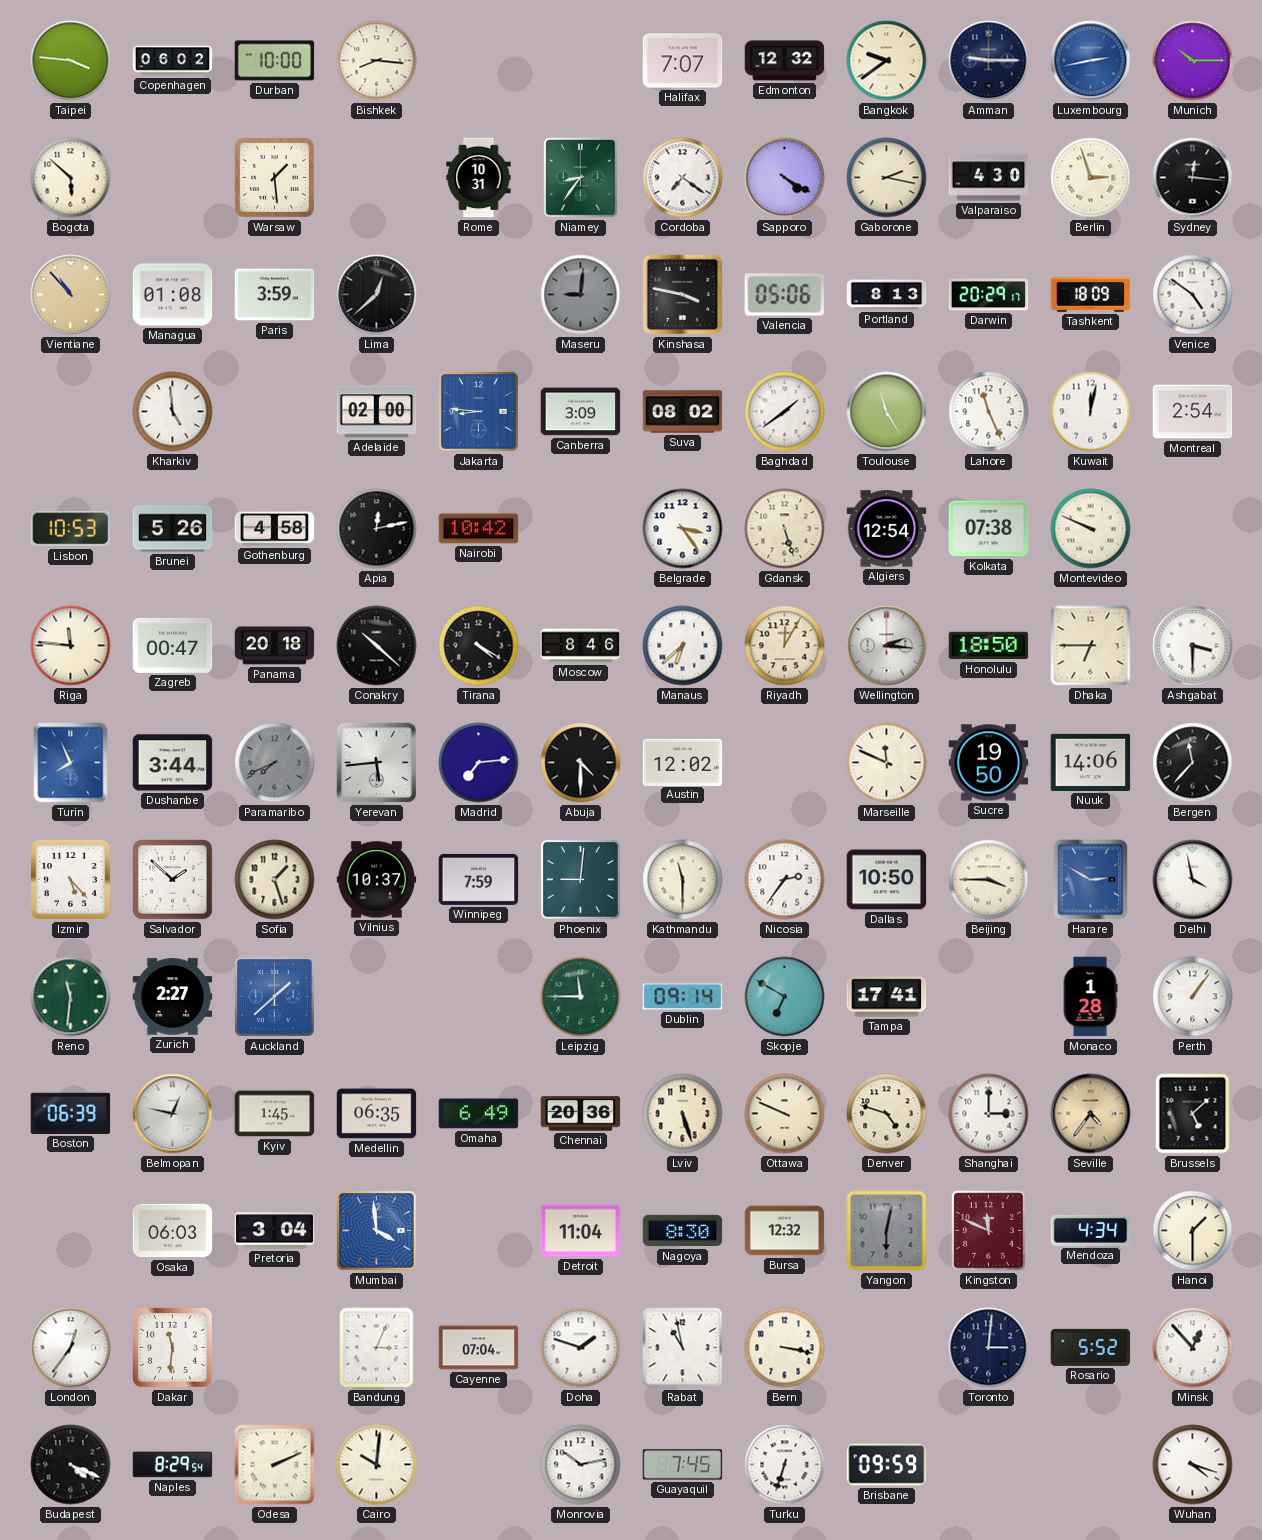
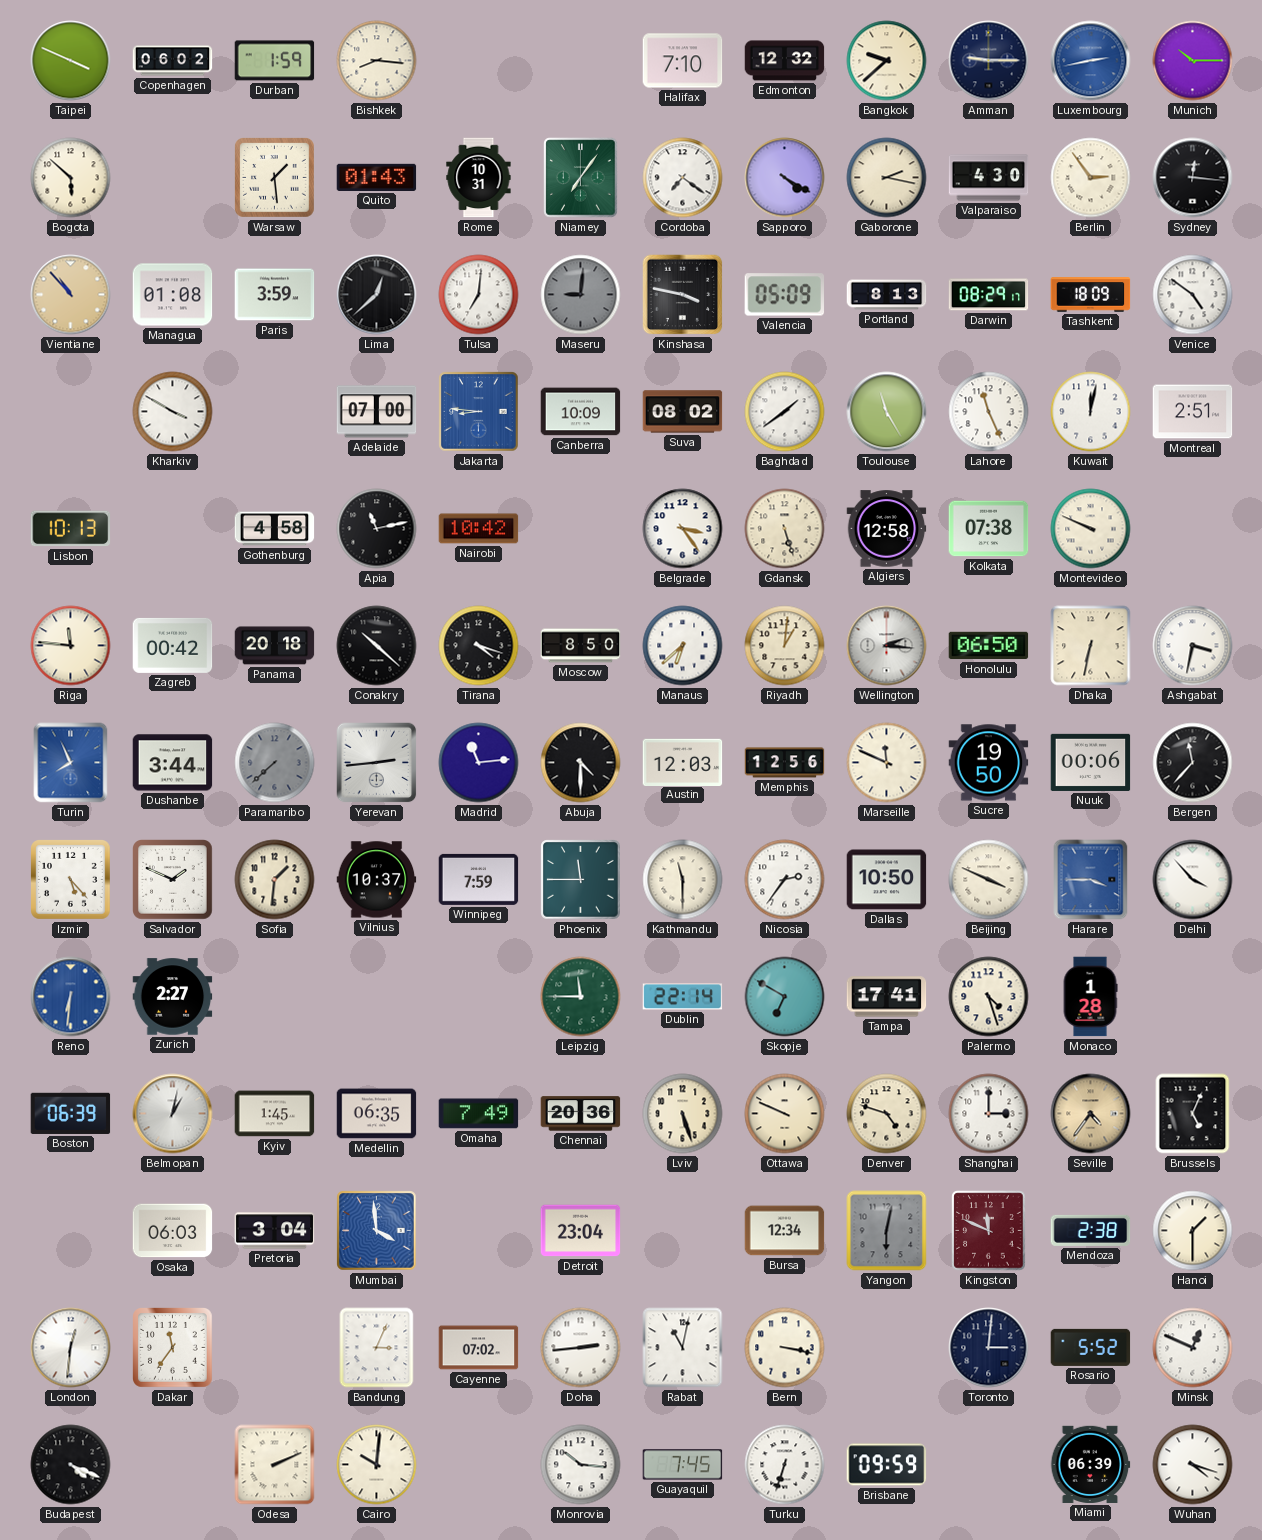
Taipei: 3:46 -> 3:49 (71, 61)
Durban: 10:00 -> 1:59 (275, 61)
Halifax: 7:07 -> 7:10 (683, 61)
Bangkok: 9:39 -> 9:38 (887, 61)
Quito: none -> 01:43 (377, 177)
Niamey: 8:36 -> 7:06 (581, 178)
Berlin: 2:57 -> 2:54 (1091, 178)
Tulsa: none -> 7:01 (479, 295)
Valencia: 05:06 -> 05:09 (785, 295)
Darwin: 20:29 -> 08:29 (989, 295)
Kharkiv: 4:59 -> 3:50 (173, 412)
Adelaide: 02:00 -> 07:00 (377, 412)
Canberra: 3:09 -> 10:09 (581, 412)
Montreal: 2:54 -> 2:51 (1193, 412)
Lisbon: 10:53 -> 10:13 (71, 529)
Brunei: 5:26 -> none (173, 529)
Apia: 12:13 -> 11:13 (377, 529)
Algiers: 12:54 -> 12:58 (887, 529)
Zagreb: 00:47 -> 00:42 (173, 645)
Tirana: 4:20 -> 4:18 (479, 646)
Moscow: 8:46 -> 8:50 (581, 646)
Riyadh: 12:05 -> 1:01 (785, 646)
Honolulu: 18:50 -> 06:50 (989, 646)
Dhaka: 6:45 -> 6:32 (1091, 646)
Ashgabat: 3:30 -> 3:32 (1193, 646)
Paramaribo: 7:41 -> 7:38 (275, 763)
Yerevan: 5:44 -> 2:44 (377, 763)
Madrid: 7:14 -> 11:14 (479, 763)
Austin: 12:02 -> 12:03 (683, 762)
Memphis: none -> 12:56 (785, 763)
Nuuk: 14:06 -> 00:06 (1091, 762)
Salvador: 1:52 -> 1:49 (173, 880)
Sofia: 1:27 -> 1:31 (275, 880)
Phoenix: 9:01 -> 11:45 (581, 880)
Beijing: 3:45 -> 3:49 (989, 880)
Harare: 2:50 -> 3:45 (1091, 880)
Delhi: 3:58 -> 3:53 (1193, 880)
Reno: 11:31 -> 6:31 (71, 997)
Reno dial: green -> blue (71, 997)
Auckland: 1:38 -> none (275, 997)
Dublin: 09:14 -> 22:14 (683, 997)
Palermo: none -> 4:27 (989, 997)
Perth: 1:06 -> none (1193, 997)
Belmopan: 12:47 -> 1:02 (173, 1114)
Omaha: 6:49 -> 7:49 (479, 1114)
Brussels: 5:08 -> 5:04 (1193, 1114)
Detroit: 11:04 -> 23:04 (581, 1231)
Nagoya: 8:30 -> none (683, 1231)
Bursa: 12:32 -> 12:34 (785, 1231)
Mendoza: 4:34 -> 2:38 (1091, 1230)
London: 12:36 -> 12:31 (71, 1348)
Dakar: 11:31 -> 11:36 (173, 1348)
Cayenne: 07:04 -> 07:02 (479, 1348)
Doha: 1:48 -> 2:44 (581, 1348)
Rabat: 10:58 -> 11:02 (683, 1348)
Minsk: 12:53 -> 12:49 (1193, 1348)
Naples: 8:29 -> none (173, 1465)
Monrovia: 10:13 -> 10:16 (581, 1465)
Miami: none -> 06:39 (1090, 1464)
